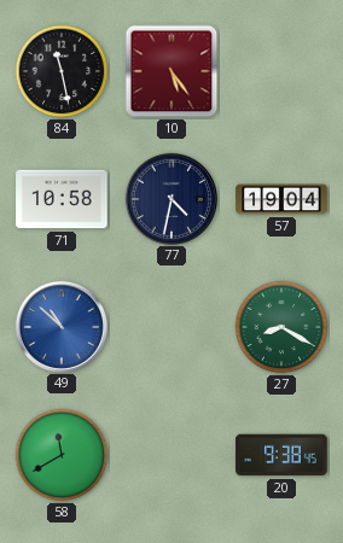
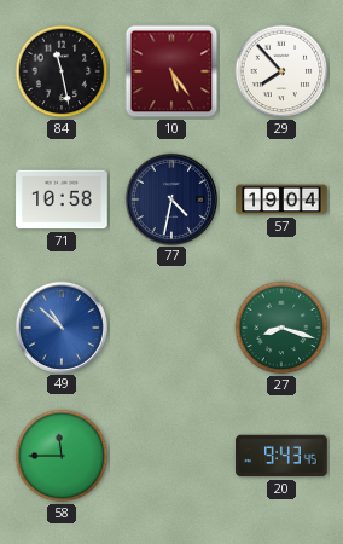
29: none -> 7:53 (281, 71)
27: 8:20 -> 8:18 (281, 328)
58: 11:40 -> 11:45 (62, 456)
20: 9:38 -> 9:43 (281, 456)
